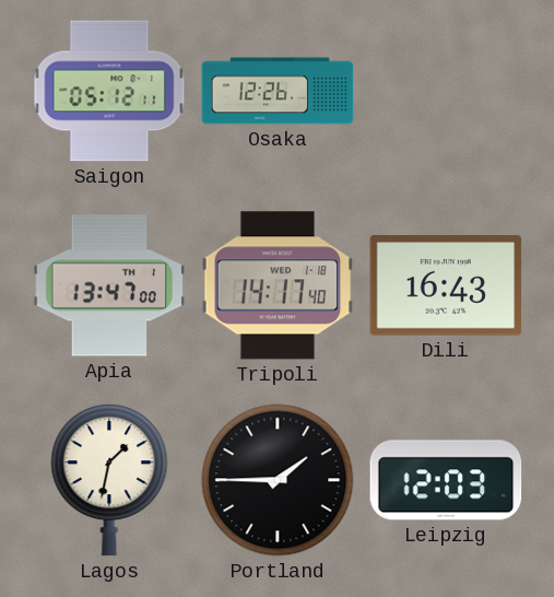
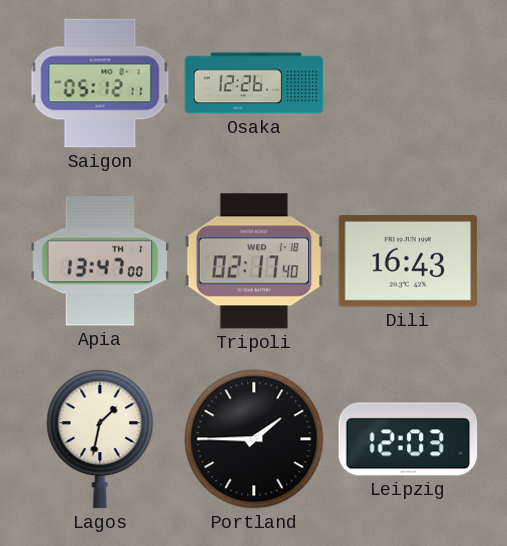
Tripoli: 14:17 -> 02:17 (254, 261)
